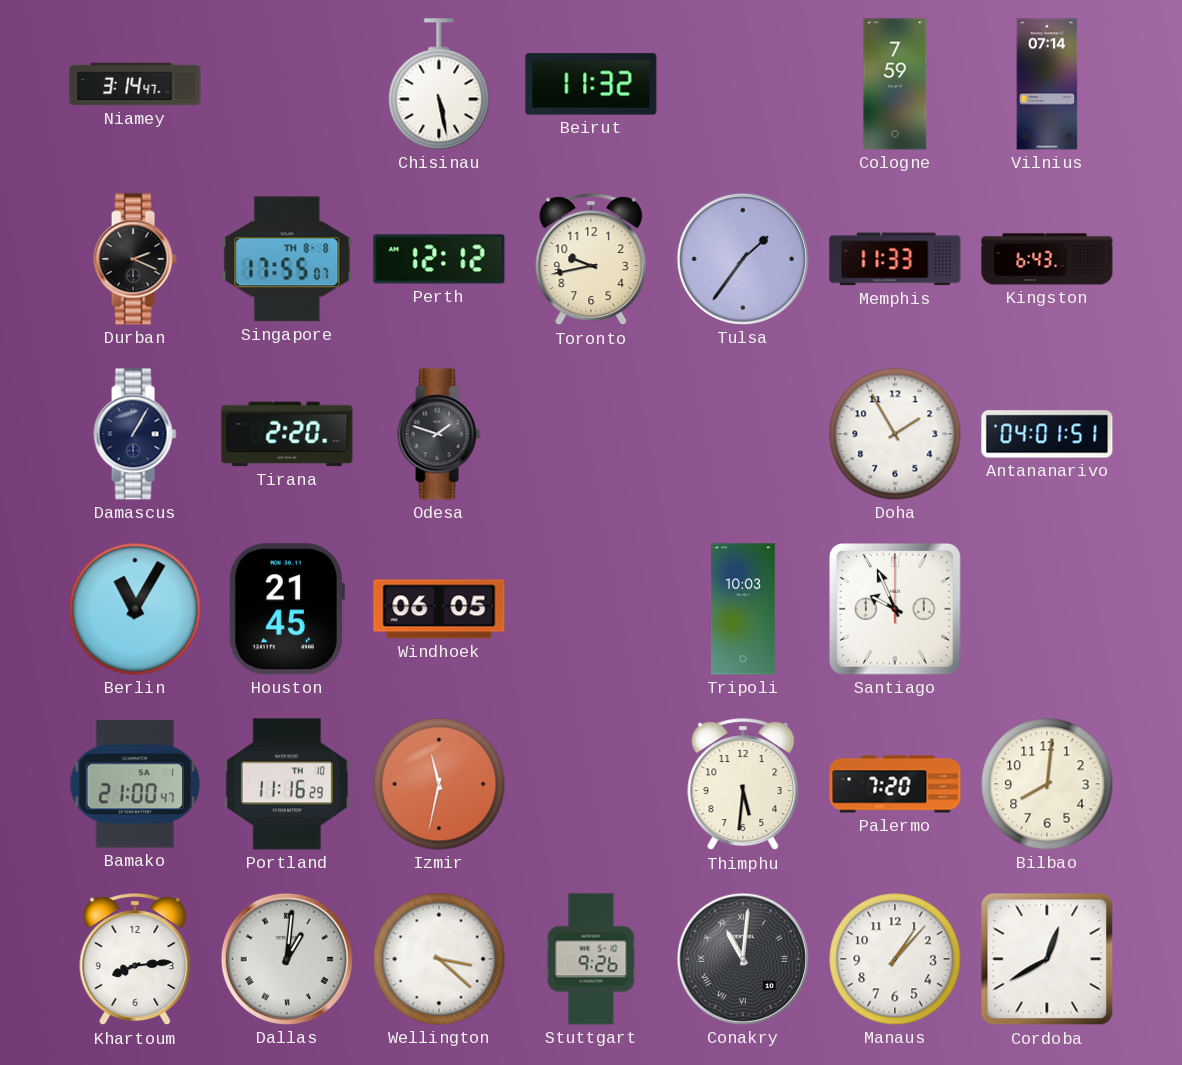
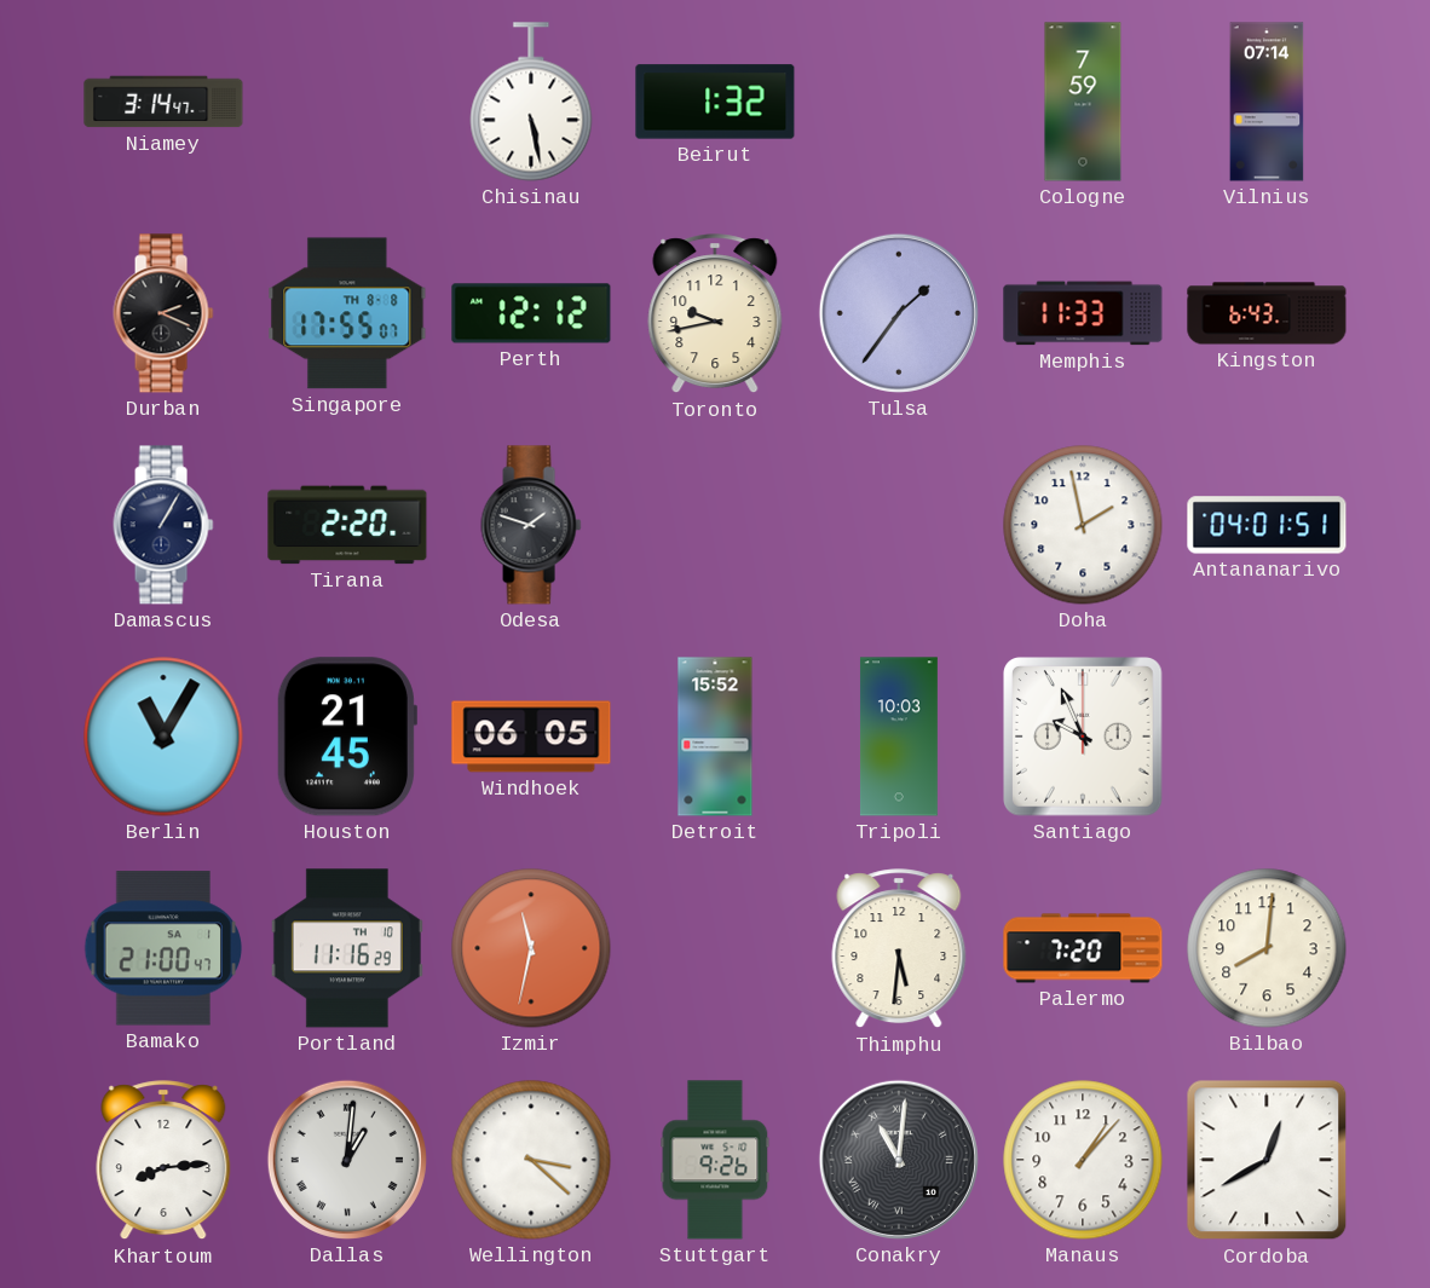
Beirut: 11:32 -> 1:32 (715, 102)
Doha: 1:55 -> 1:58 (1083, 525)
Detroit: none -> 15:52 (715, 737)
